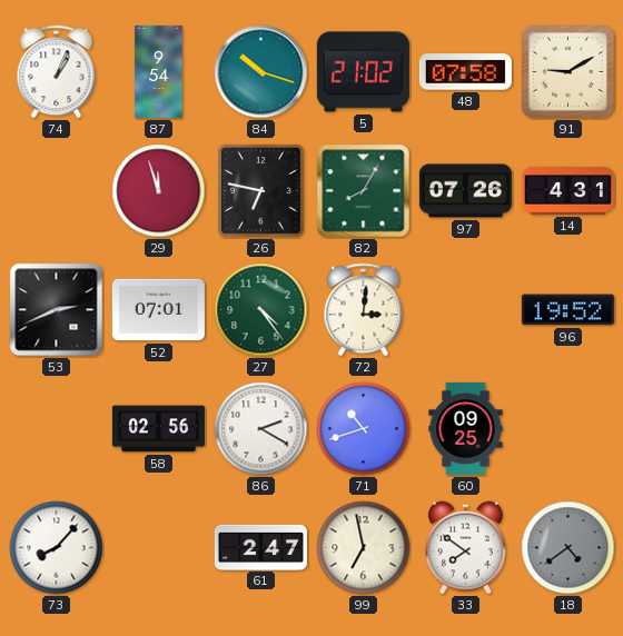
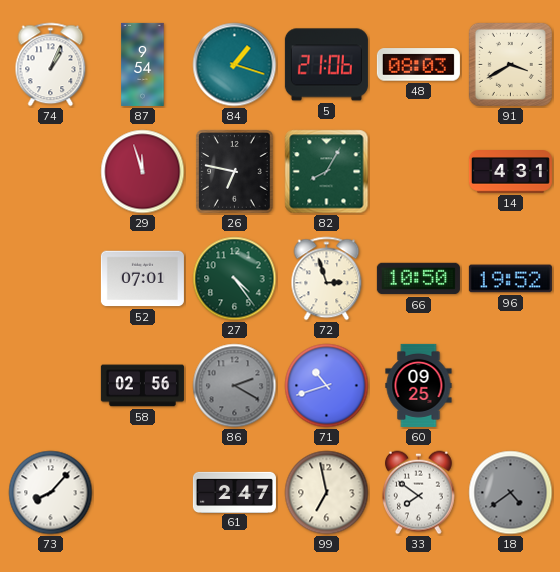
84: 10:18 -> 1:18 (235, 65)
5: 21:02 -> 21:06 (326, 65)
48: 07:58 -> 08:03 (418, 65)
91: 9:10 -> 3:40 (510, 64)
97: 07:26 -> none (465, 191)
53: 2:41 -> none (57, 310)
72: 3:01 -> 2:57 (327, 279)
66: none -> 10:50 (418, 279)
86 dial: white -> grey (235, 386)
